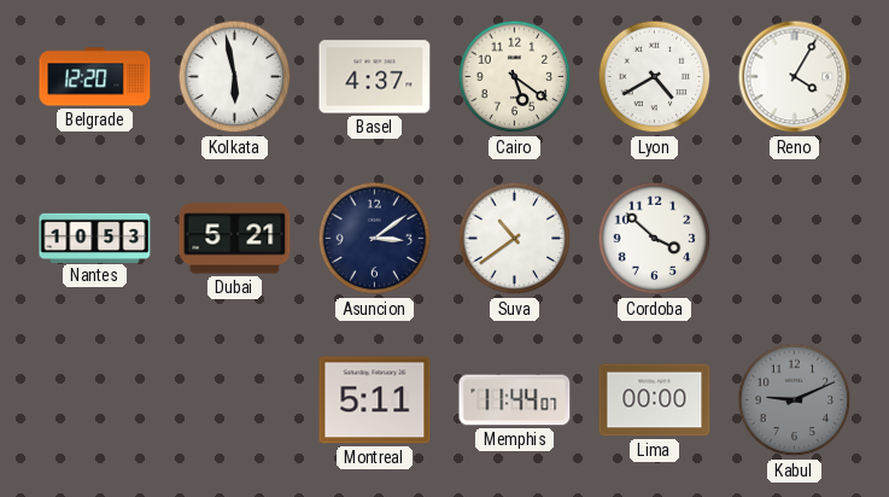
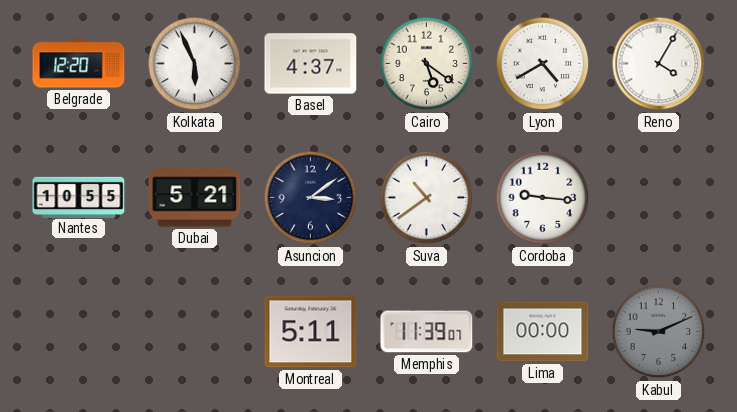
Kolkata: 5:58 -> 5:56 (195, 64)
Nantes: 10:53 -> 10:55 (79, 197)
Cordoba: 3:52 -> 9:16 (543, 198)
Memphis: 11:44 -> 11:39 (427, 332)
